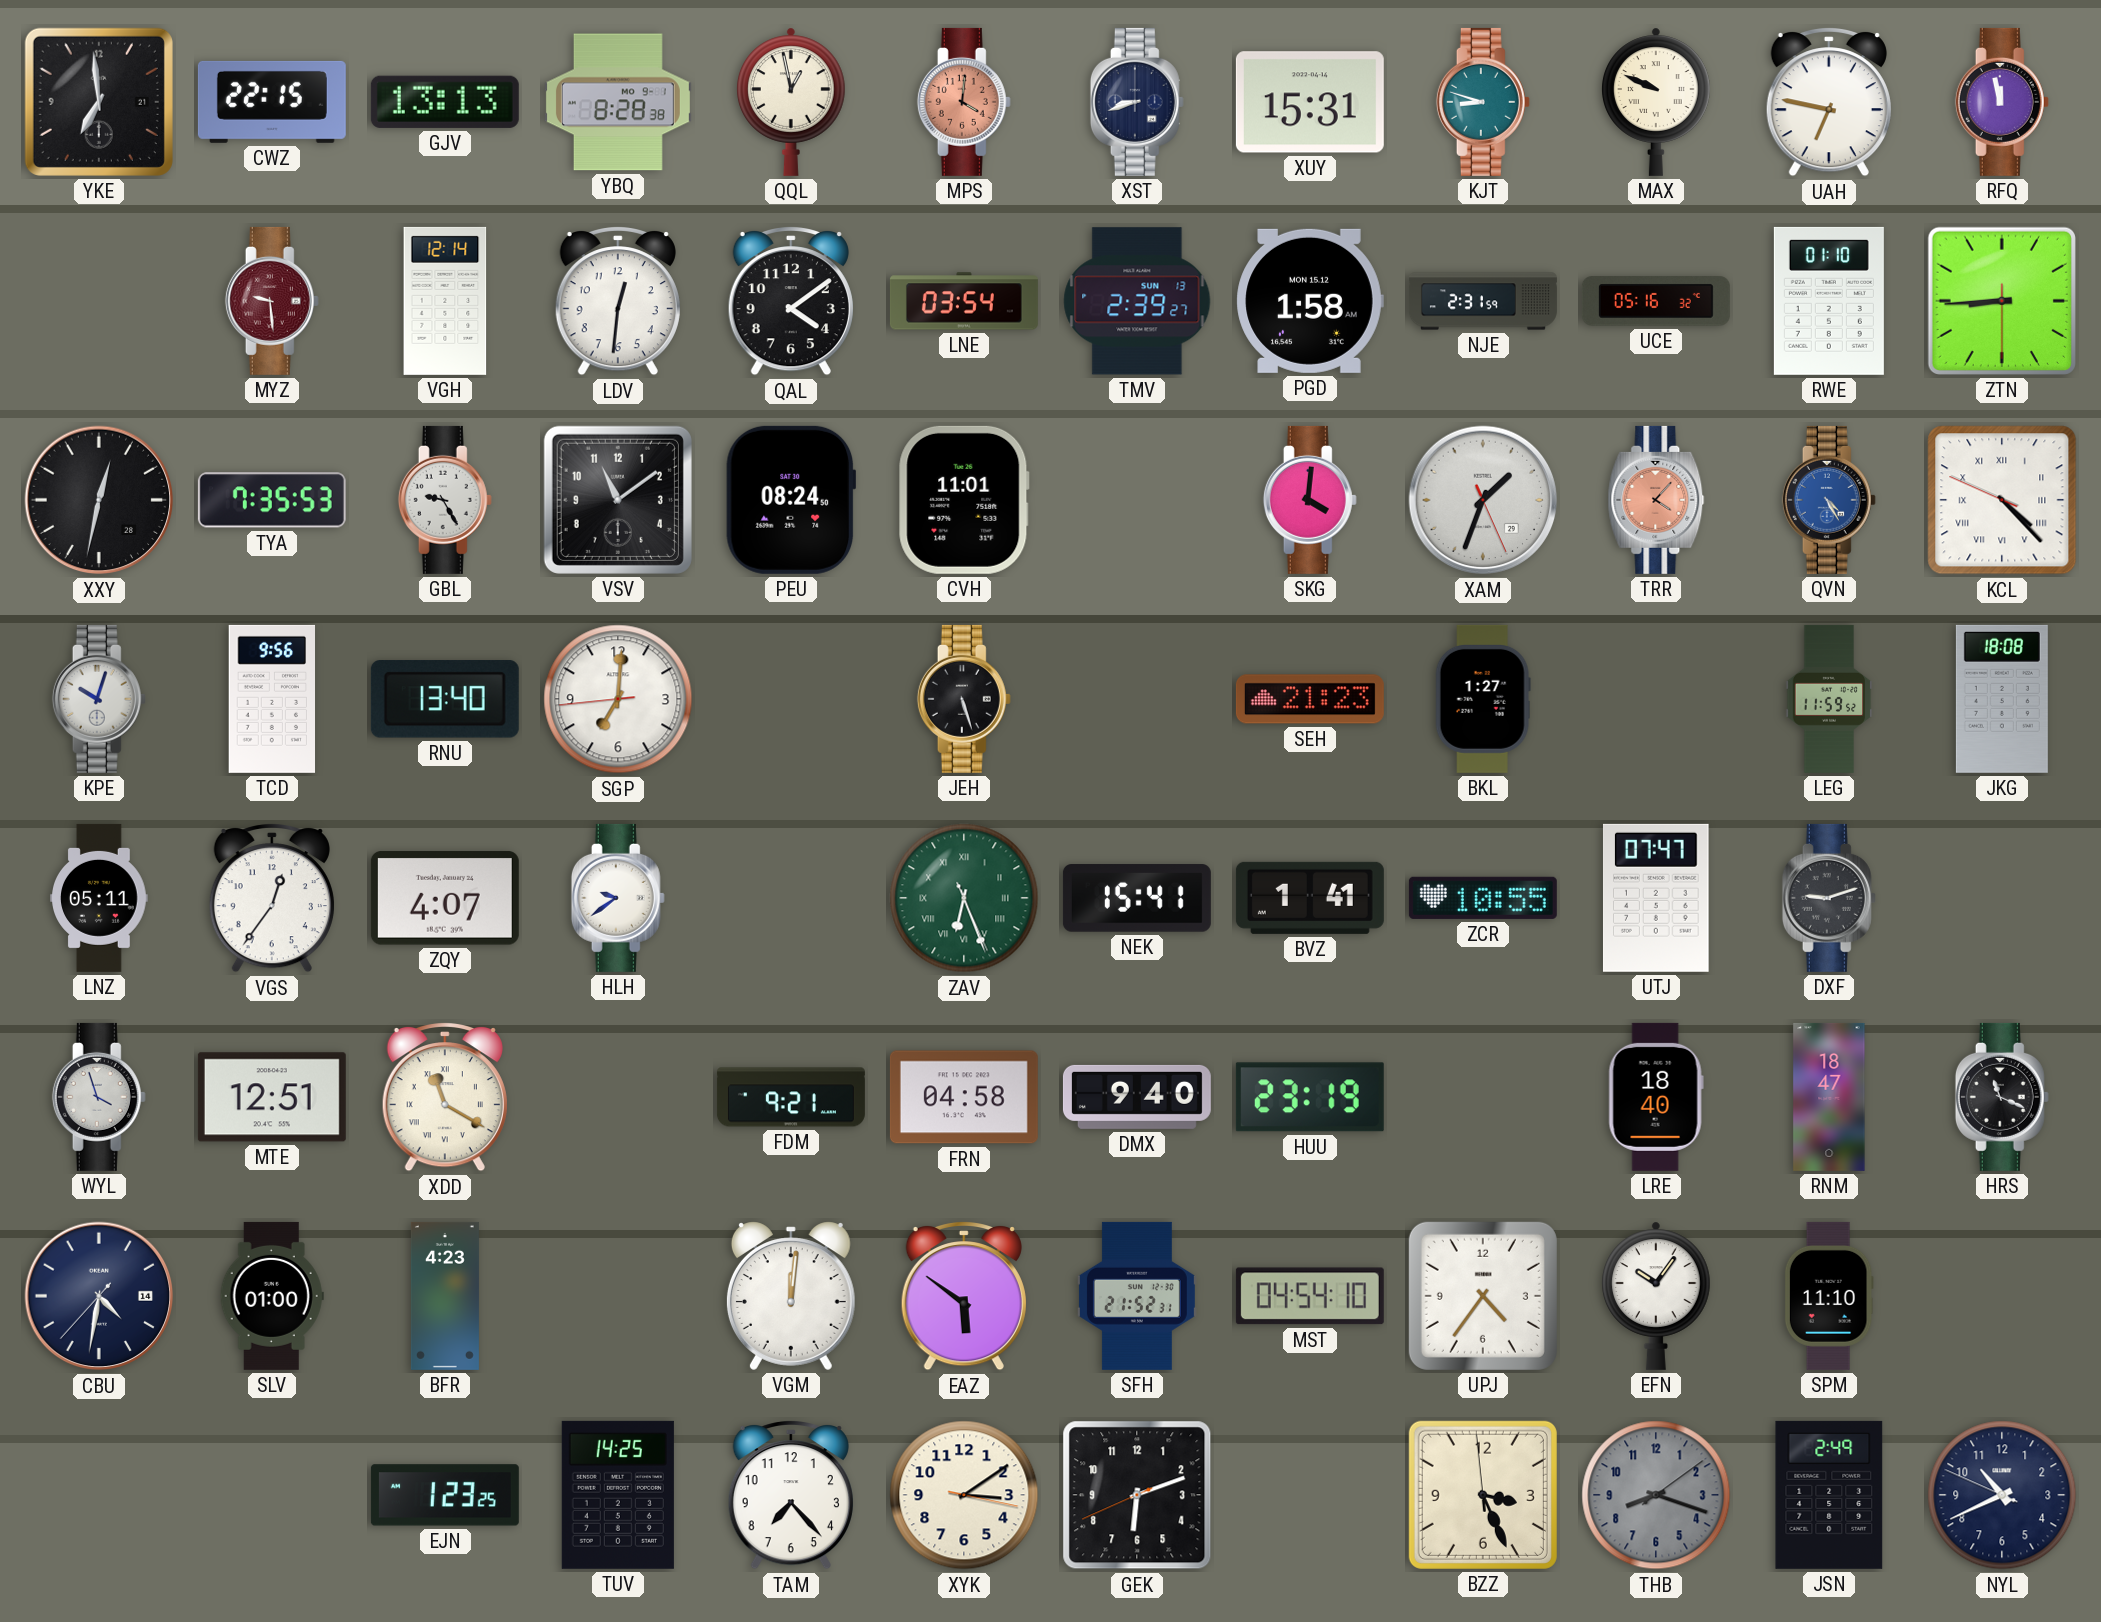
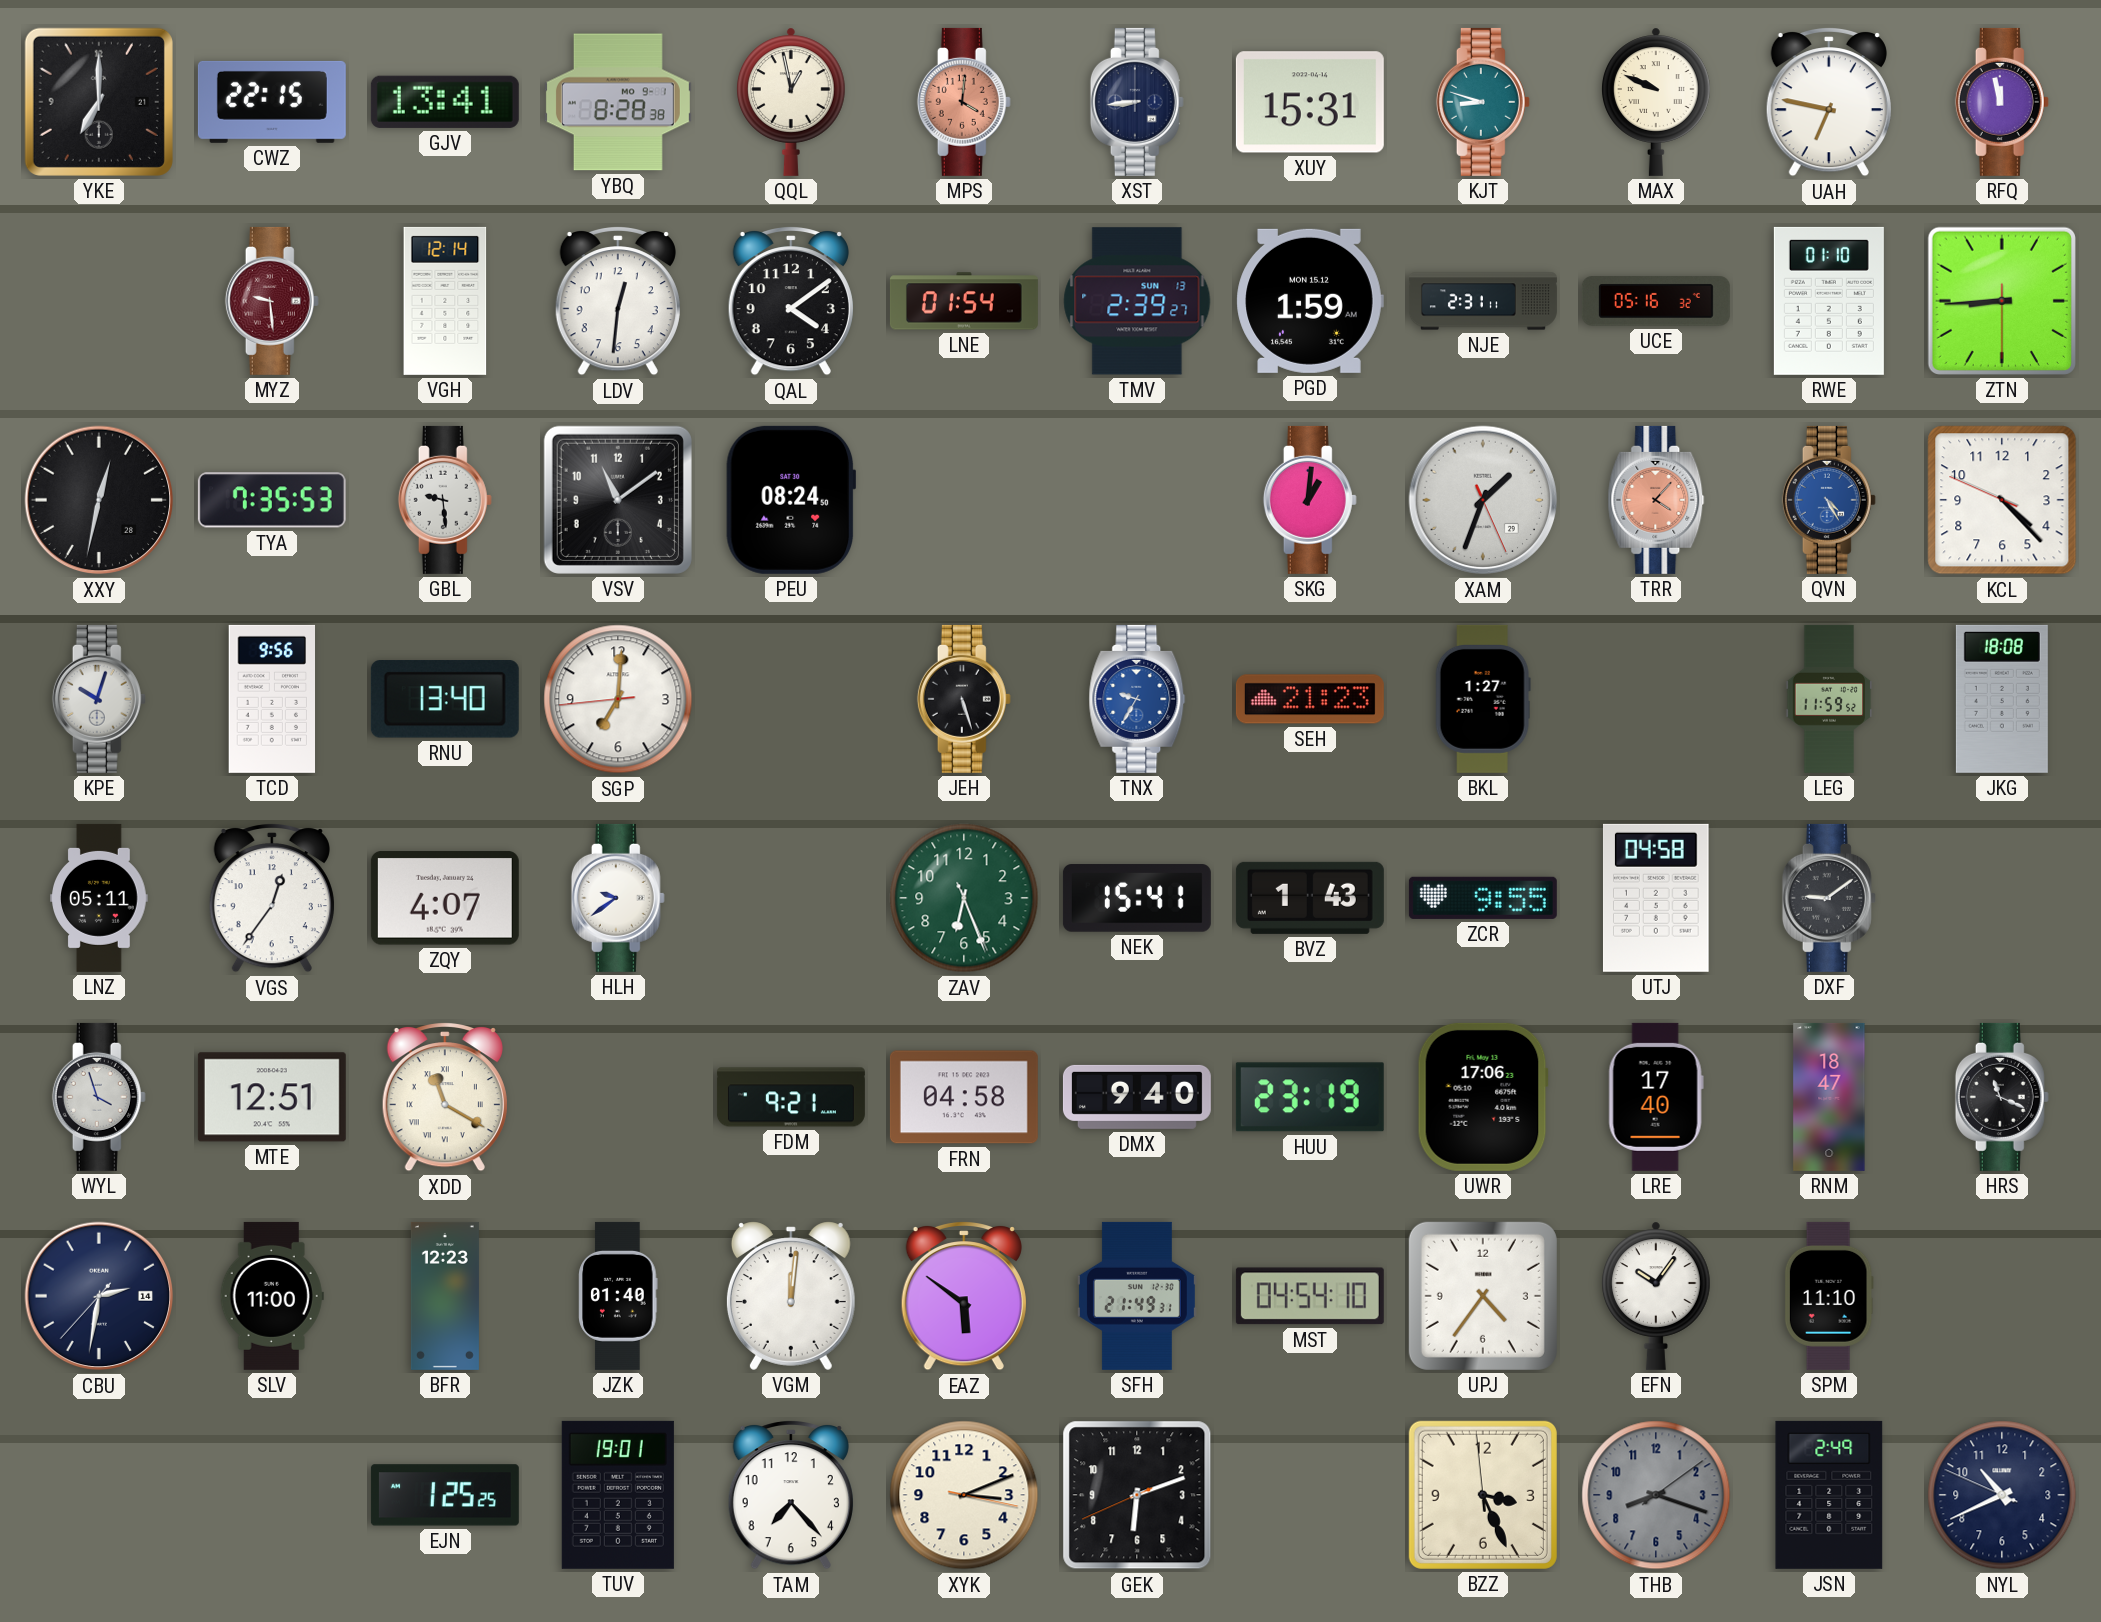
YKE: 6:59 -> 7:00 (99, 102)
GJV: 13:13 -> 13:41 (445, 102)
XST: 8:42 -> 8:44 (1137, 102)
LNE: 03:54 -> 01:54 (964, 301)
PGD: 1:58 -> 1:59 (1310, 301)
NJE: 2:31:59 -> 2:31:11 (1483, 301)
GBL: 9:25 -> 9:29 (445, 500)
CVH: 11:01 -> none (964, 500)
SKG: 4:01 -> 1:01 (1310, 500)
KCL numerals: Roman -> Arabic (2002, 500)
TNX: none -> 9:35 (1137, 699)
ZAV numerals: Roman -> Arabic (964, 898)
BVZ: 1:41 -> 1:43 (1310, 898)
ZCR: 10:55 -> 9:55 (1483, 898)
UTJ: 07:47 -> 04:58 (1656, 898)
DXF: 9:12 -> 9:09 (1829, 898)
UWR: none -> 17:06 (1483, 1097)
LRE: 18:40 -> 17:40 (1656, 1097)
CBU: 4:31 -> 2:31 (99, 1296)
SLV: 01:00 -> 11:00 (272, 1296)
BFR: 4:23 -> 12:23 (445, 1296)
JZK: none -> 01:40 (618, 1296)
SFH: 21:52 -> 21:49 (1137, 1296)
EJN: 1:23 -> 1:25 (445, 1495)
TUV: 14:25 -> 19:01 (618, 1495)
XYK: 3:09 -> 3:11 (964, 1495)
